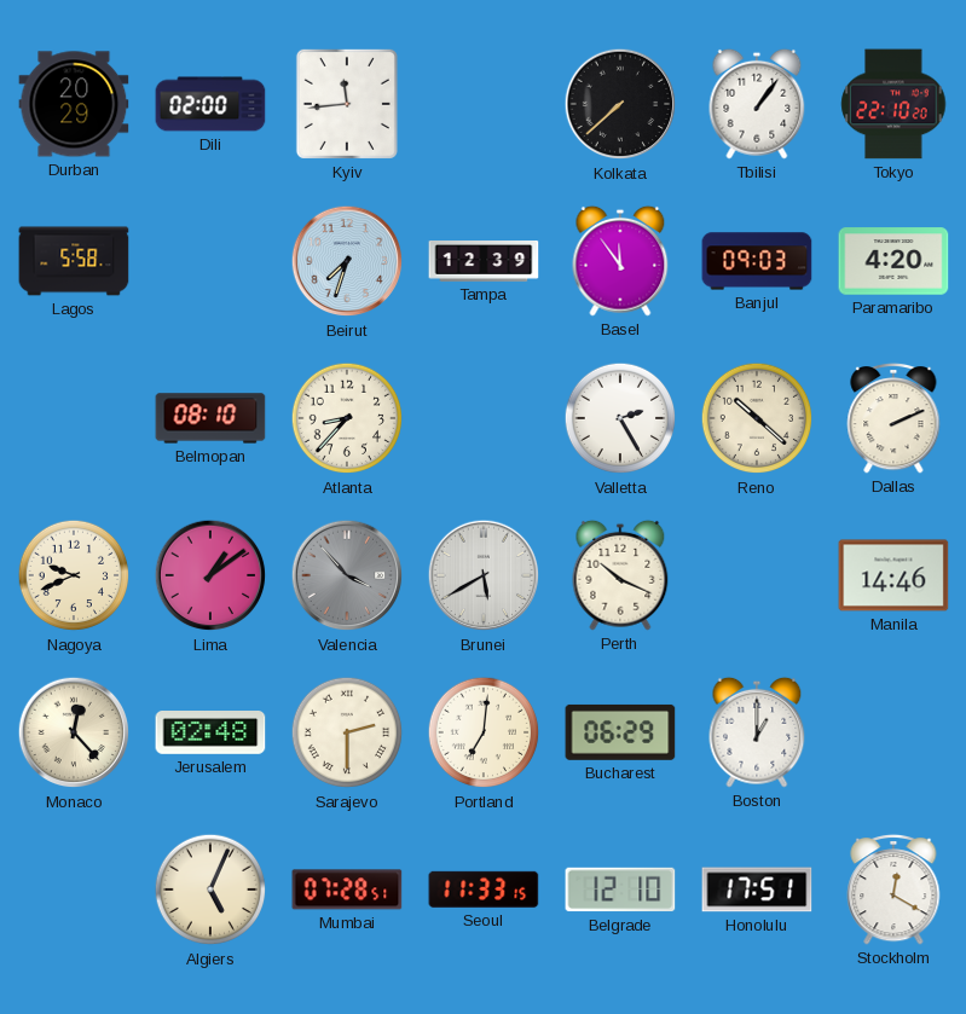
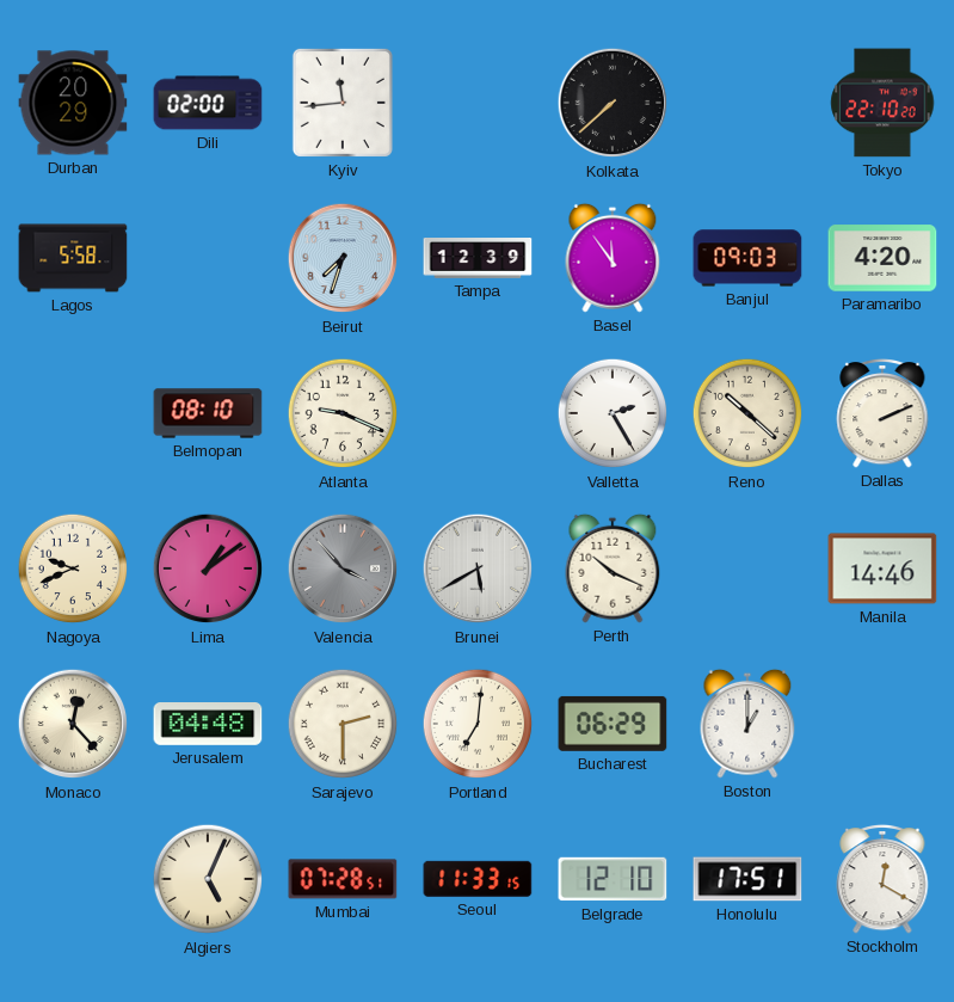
Tbilisi: 1:06 -> none (757, 104)
Atlanta: 8:37 -> 9:19 (343, 413)
Jerusalem: 02:48 -> 04:48 (208, 725)
